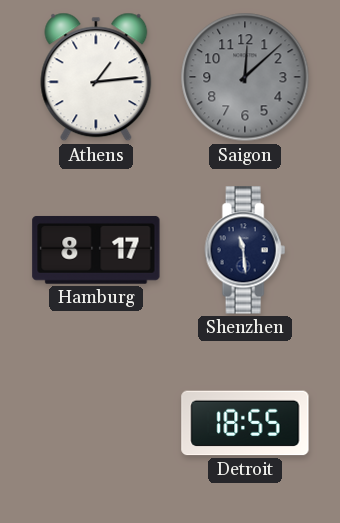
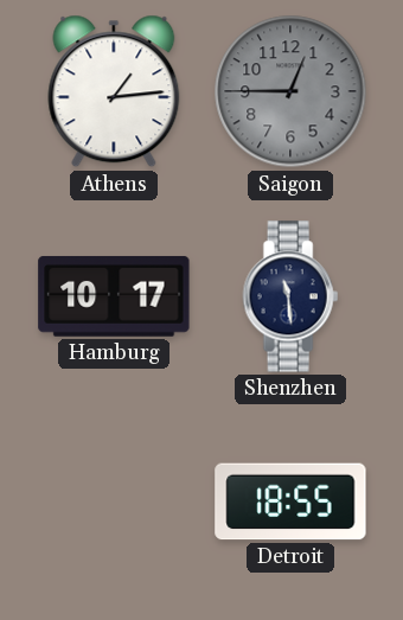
Saigon: 12:08 -> 12:45 (290, 91)
Hamburg: 8:17 -> 10:17 (114, 296)
